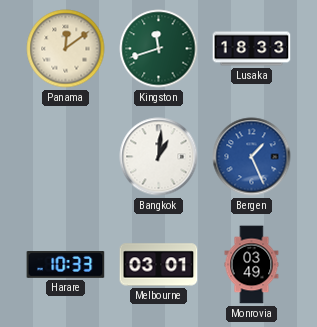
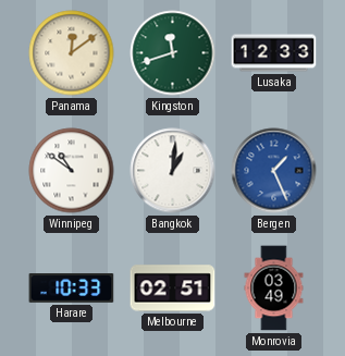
Lusaka: 18:33 -> 12:33 (274, 53)
Winnipeg: none -> 10:51 (72, 171)
Melbourne: 03:01 -> 02:51 (173, 289)
